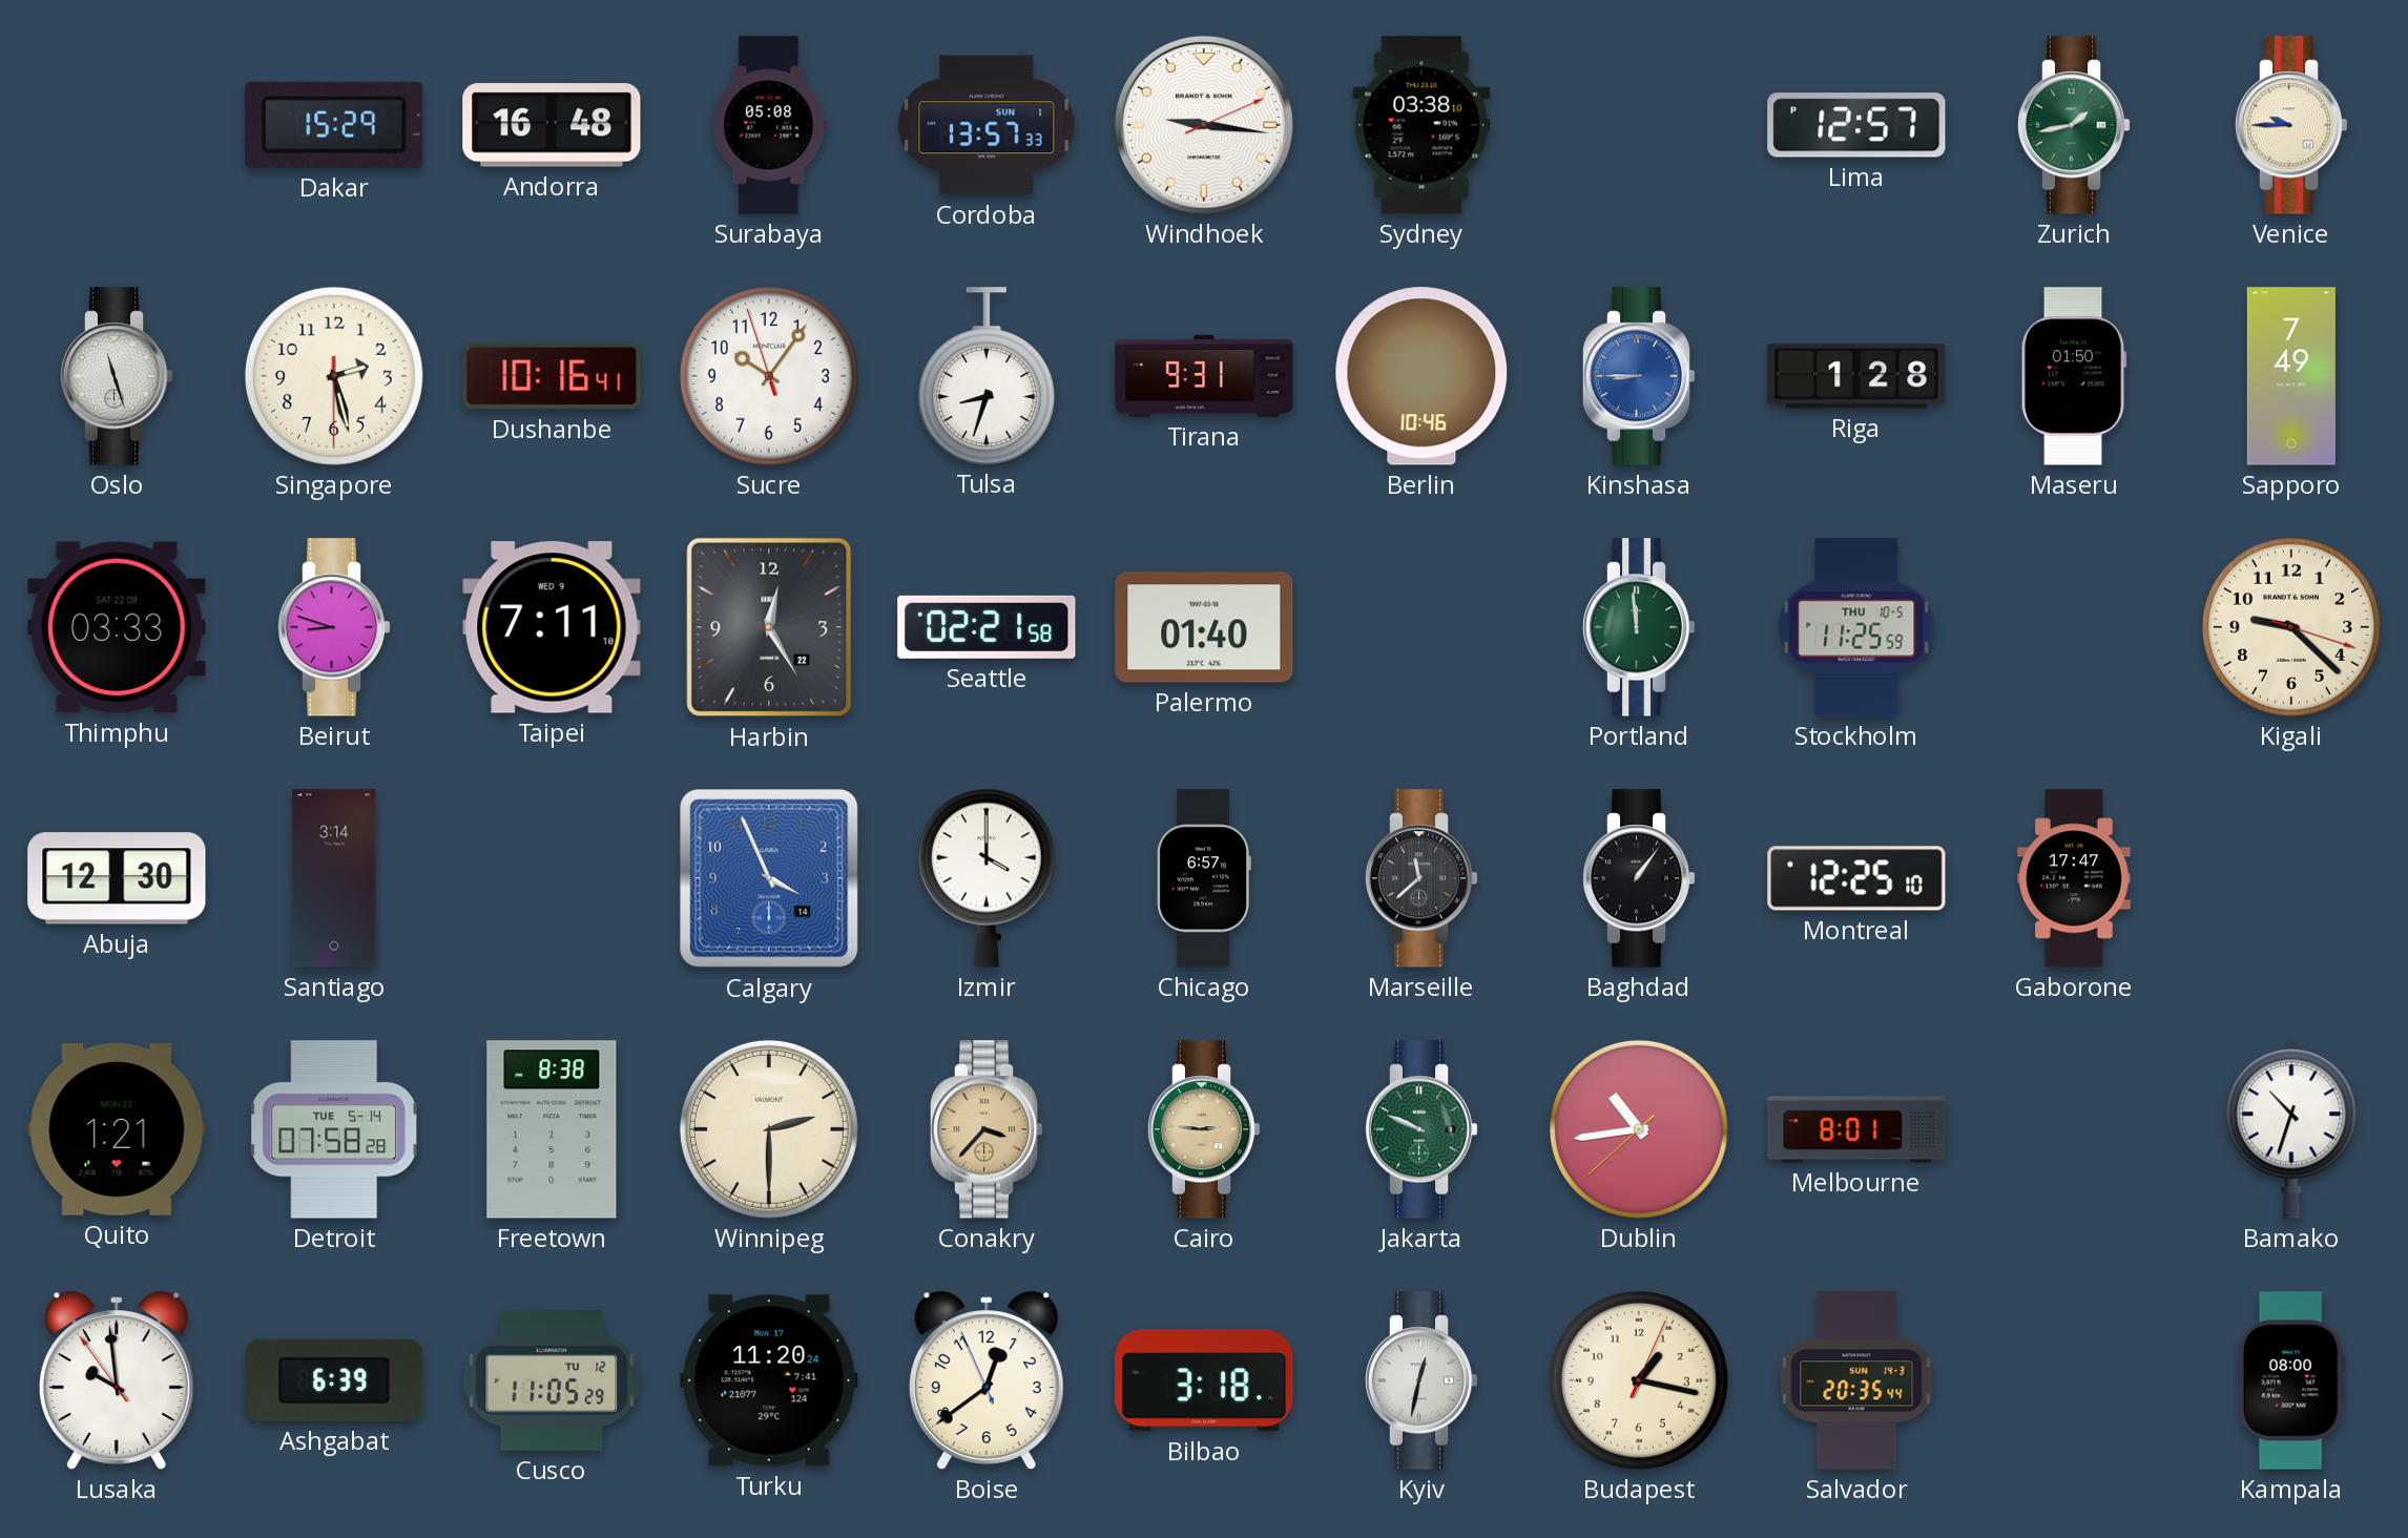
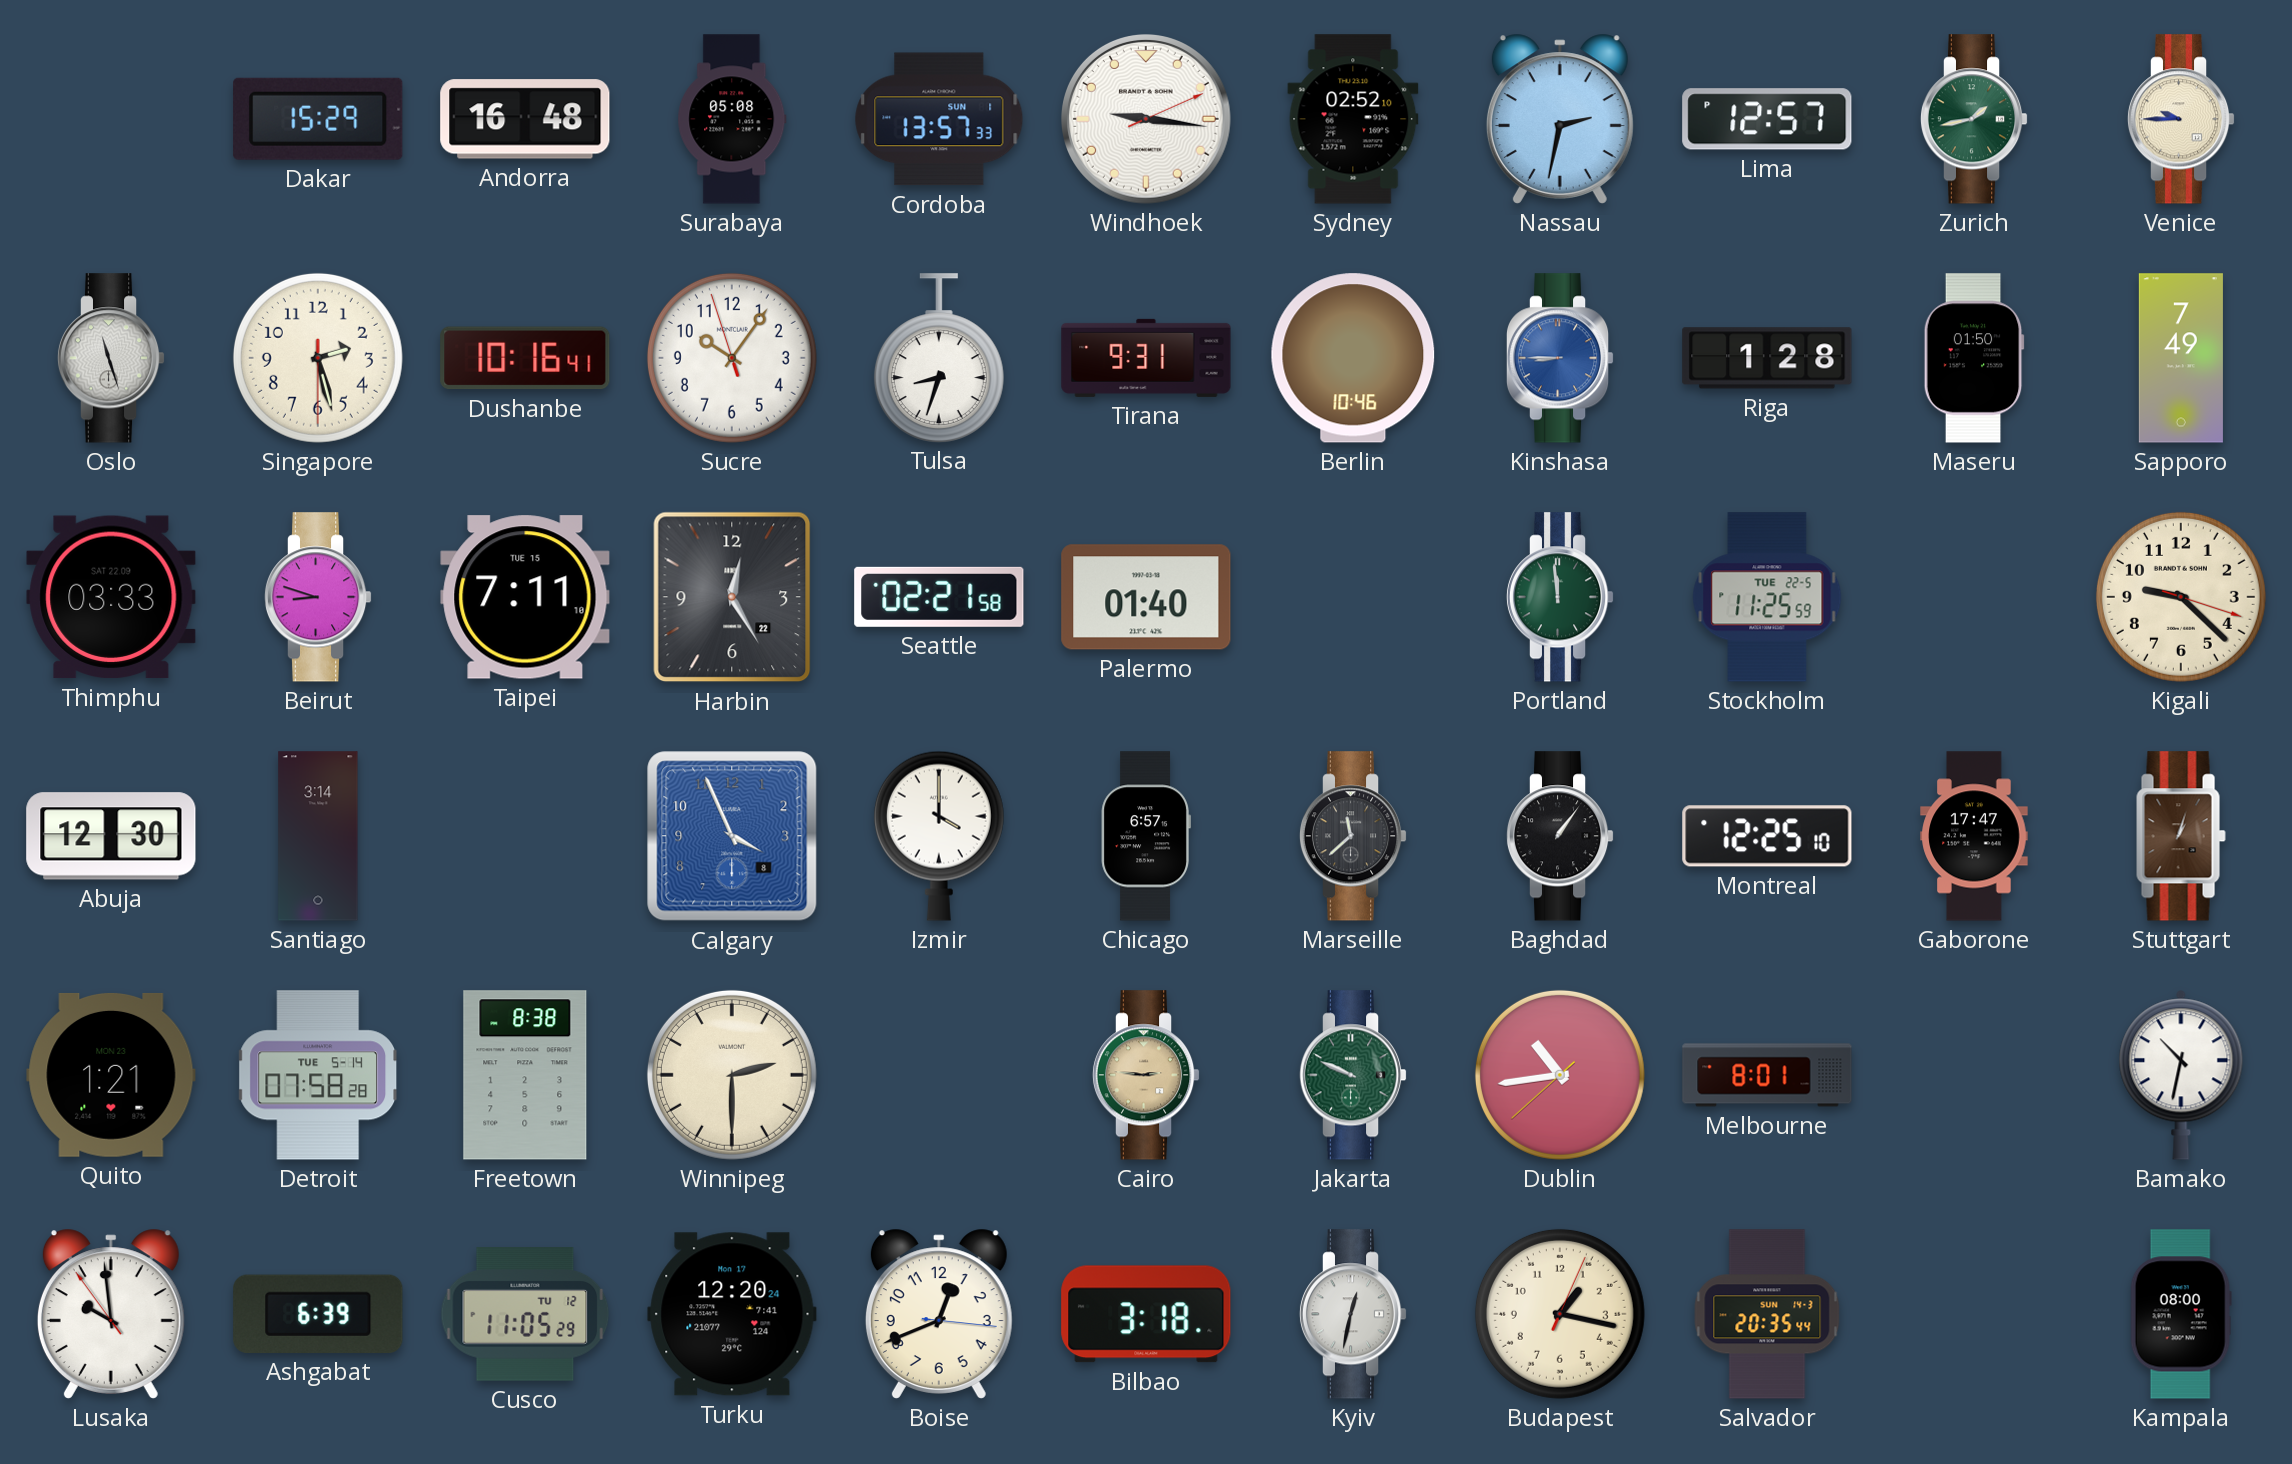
Sydney: 03:38 -> 02:52 (1353, 119)
Nassau: none -> 2:32 (1560, 119)
Taipei date: WED 9 -> TUE 15 (525, 597)
Stockholm date: THU 10-5 -> TUE 22-5 (1767, 597)
Calgary date: 14 -> 8 (732, 836)
Stuttgart: none -> 1:03 (2181, 836)
Conakry: 3:37 -> none (987, 1129)
Bamako: 10:33 -> 10:32 (2181, 1075)
Turku: 11:20 -> 12:20 (732, 1314)
Boise: 12:38 -> 12:41 (939, 1314)
